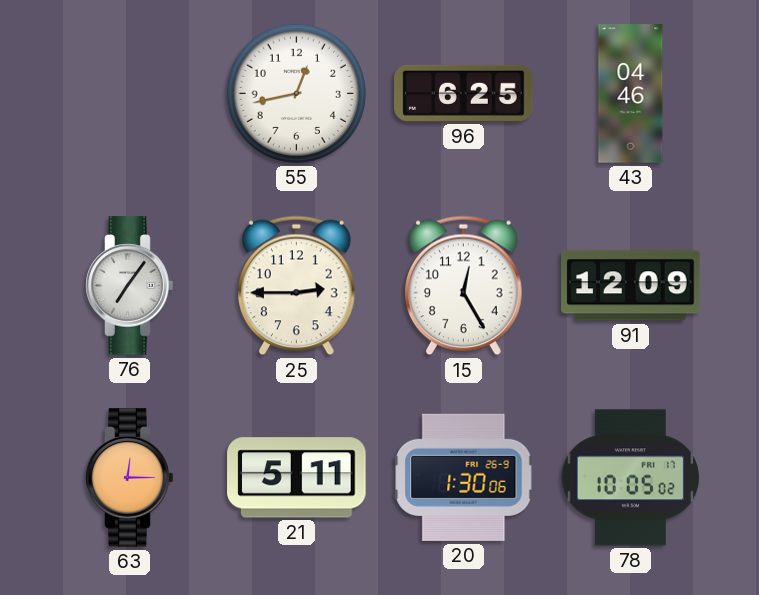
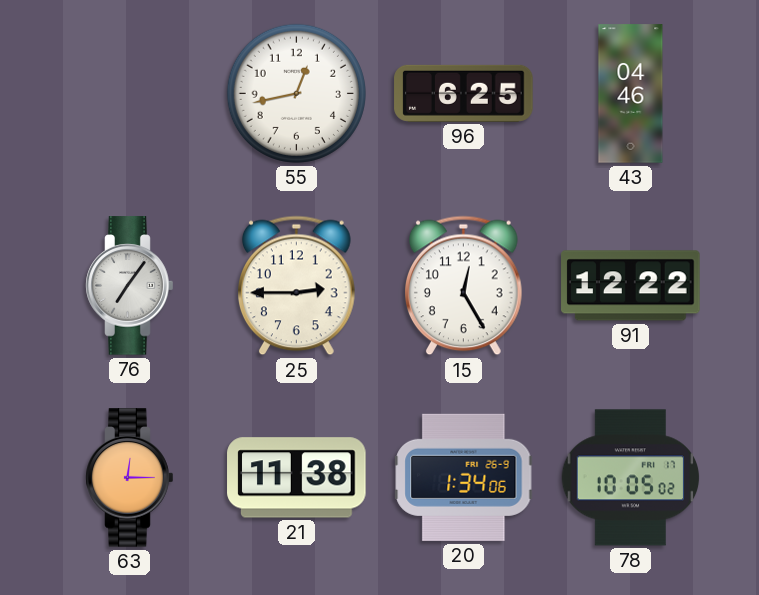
91: 12:09 -> 12:22 (631, 286)
21: 5:11 -> 11:38 (297, 478)
20: 1:30 -> 1:34 (464, 477)
